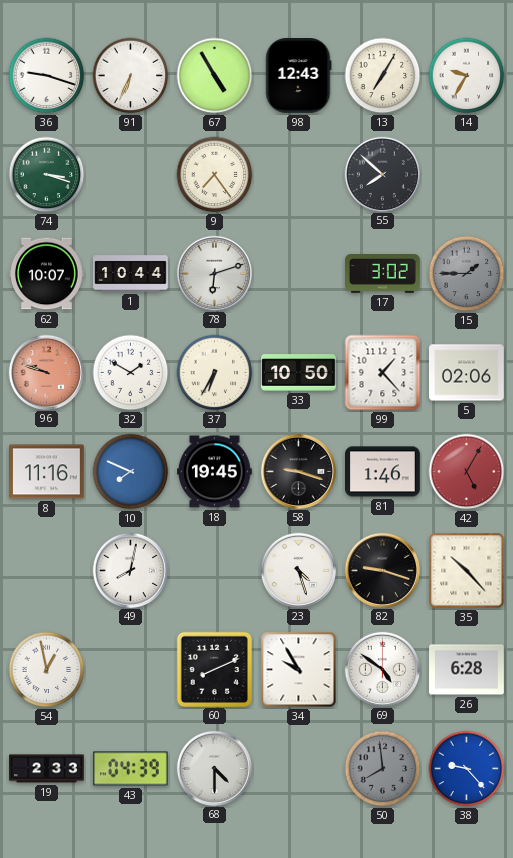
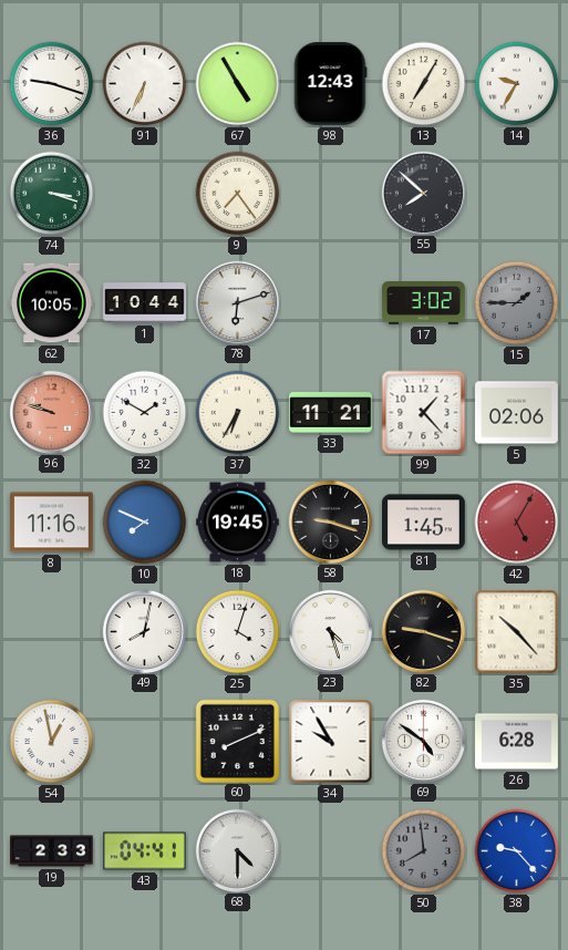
62: 10:07 -> 10:05 (52, 303)
33: 10:50 -> 11:21 (331, 413)
81: 1:46 -> 1:45 (424, 523)
25: none -> 4:03 (238, 632)
43: 04:39 -> 04:41 (145, 851)
